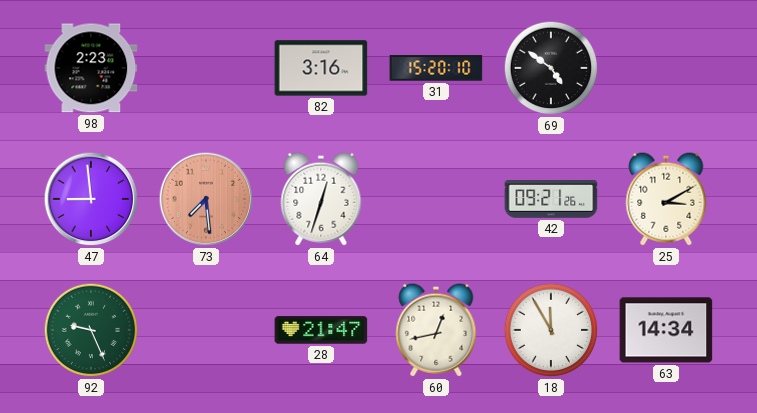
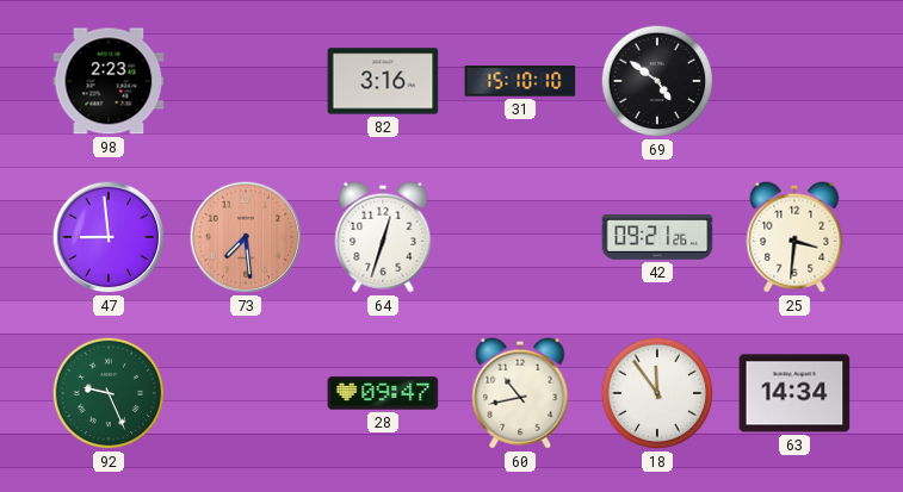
31: 15:20 -> 15:10 (520, 81)
25: 3:10 -> 3:31 (794, 237)
28: 21:47 -> 09:47 (383, 393)
60: 12:43 -> 10:43 (520, 393)
18: 11:55 -> 11:54 (657, 393)
